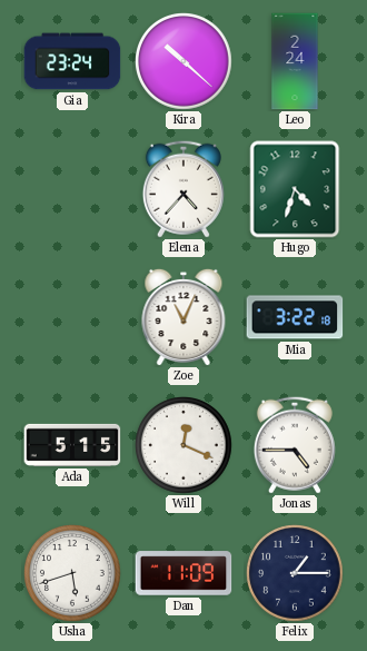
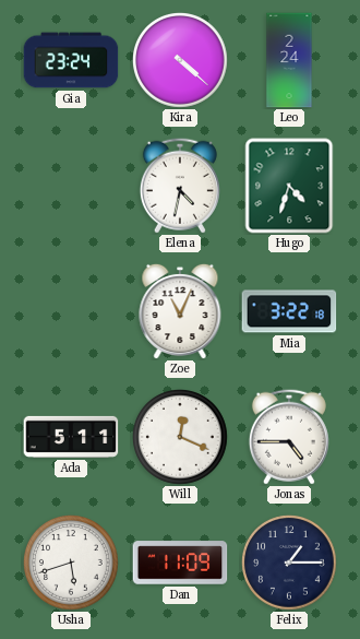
Kira: 10:22 -> 4:22 (181, 61)
Elena: 4:37 -> 4:32 (180, 186)
Ada: 5:15 -> 5:11 (71, 437)
